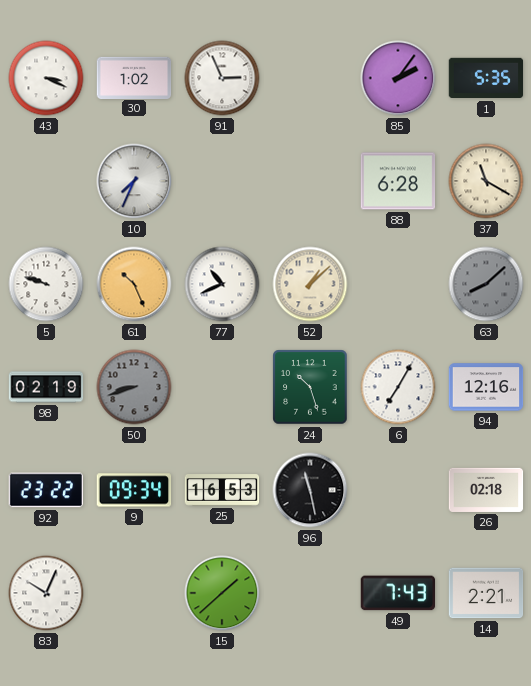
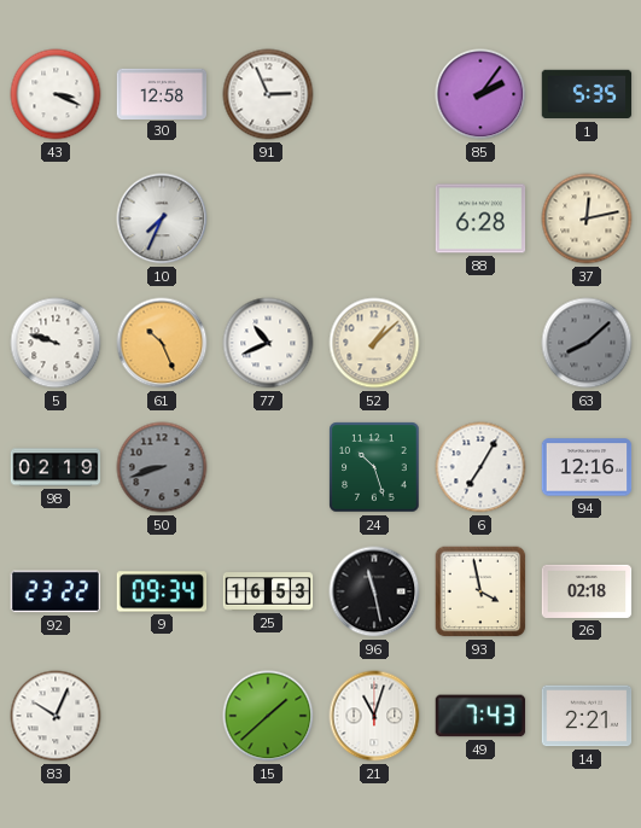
30: 1:02 -> 12:58 (162, 93)
37: 11:20 -> 12:13 (587, 218)
93: none -> 3:58 (480, 591)
21: none -> 11:03 (374, 716)
